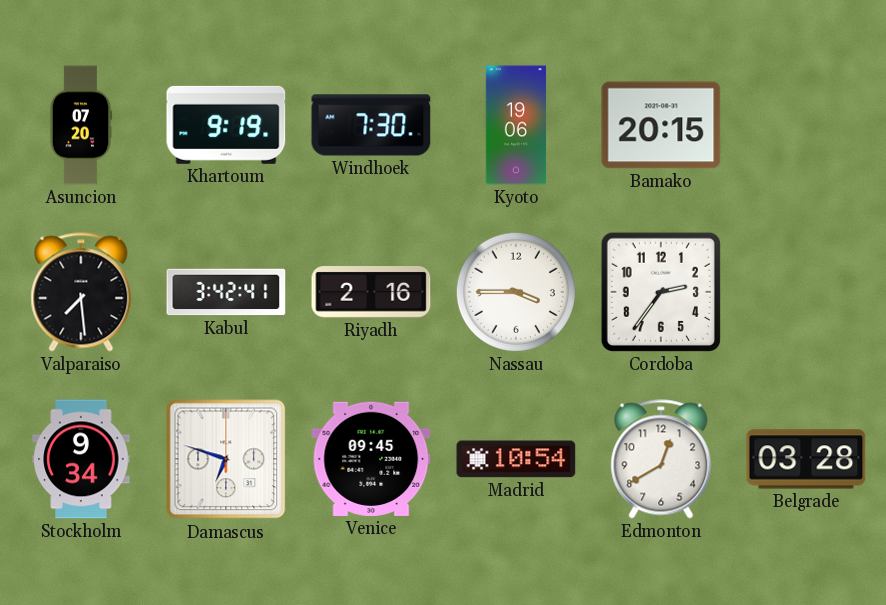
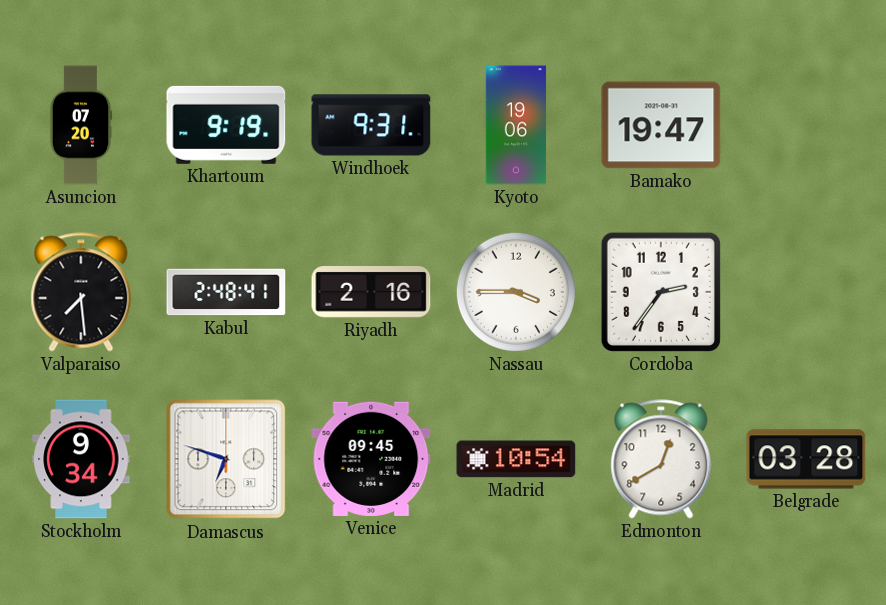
Windhoek: 7:30 -> 9:31 (371, 125)
Bamako: 20:15 -> 19:47 (661, 125)
Kabul: 3:42 -> 2:48 (226, 292)
